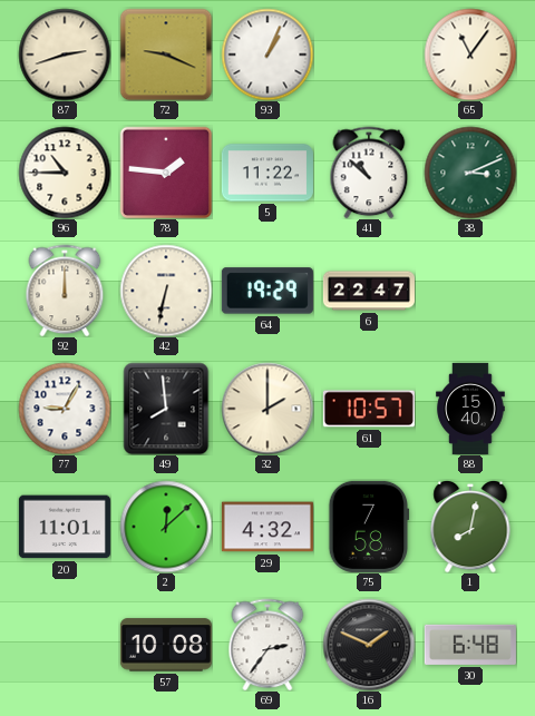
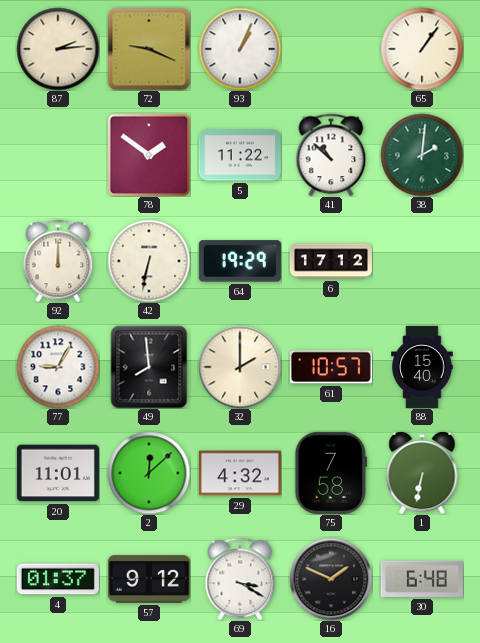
87: 2:42 -> 2:14 (58, 49)
65: 11:06 -> 1:06 (422, 49)
96: 10:45 -> none (65, 173)
78: 1:46 -> 1:51 (149, 155)
38: 3:11 -> 2:01 (422, 155)
6: 22:47 -> 17:12 (331, 261)
1: 8:02 -> 6:32 (422, 473)
4: none -> 01:37 (58, 579)
57: 10:08 -> 9:12 (149, 579)
69: 2:36 -> 3:20 (240, 579)
